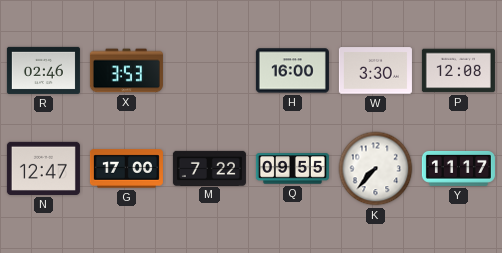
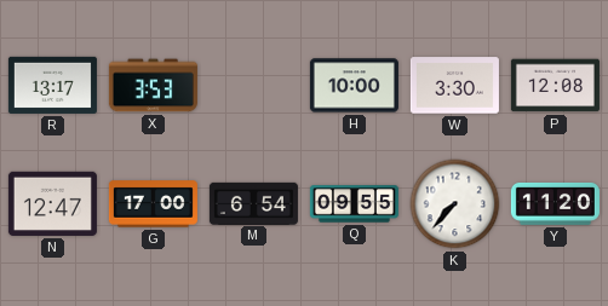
R: 02:46 -> 13:17 (52, 85)
H: 16:00 -> 10:00 (354, 86)
M: 7:22 -> 6:54 (253, 203)
Y: 11:17 -> 11:20 (555, 203)
